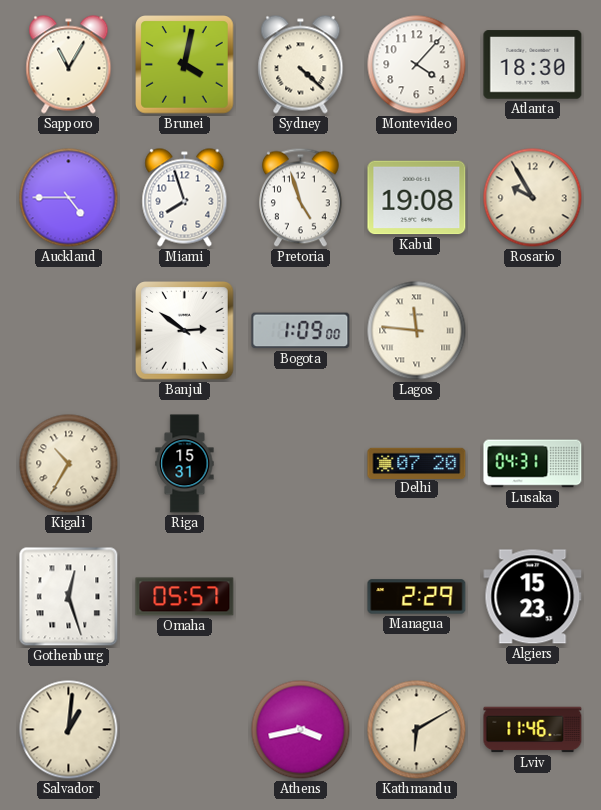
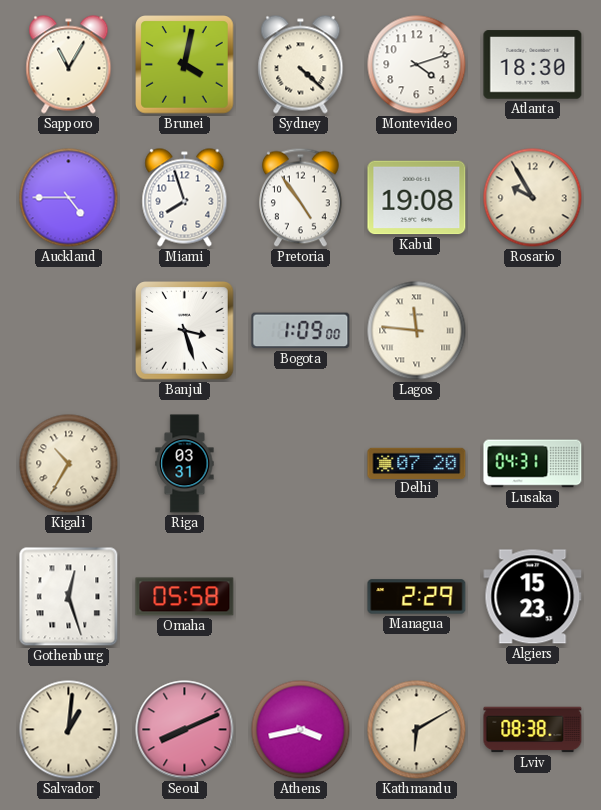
Montevideo: 4:07 -> 4:12 (417, 65)
Pretoria: 4:57 -> 4:54 (301, 198)
Banjul: 2:51 -> 3:27 (185, 331)
Riga: 15:31 -> 03:31 (185, 464)
Omaha: 05:57 -> 05:58 (185, 597)
Seoul: none -> 8:11 (185, 730)
Lviv: 11:46 -> 08:38 (533, 730)
